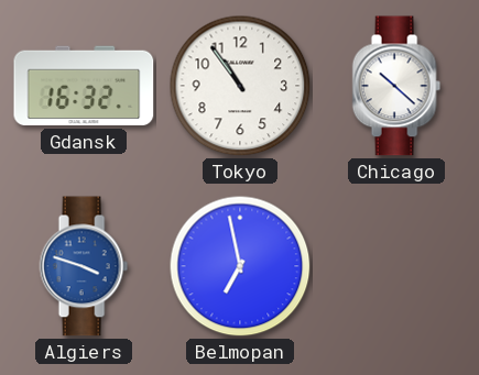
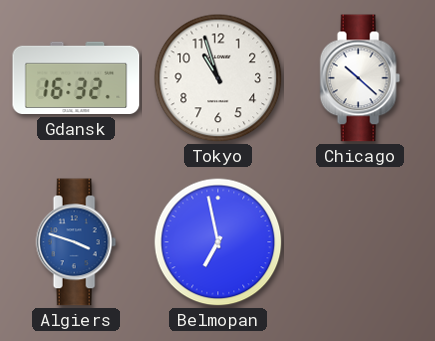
Tokyo: 10:54 -> 10:57 (218, 78)
